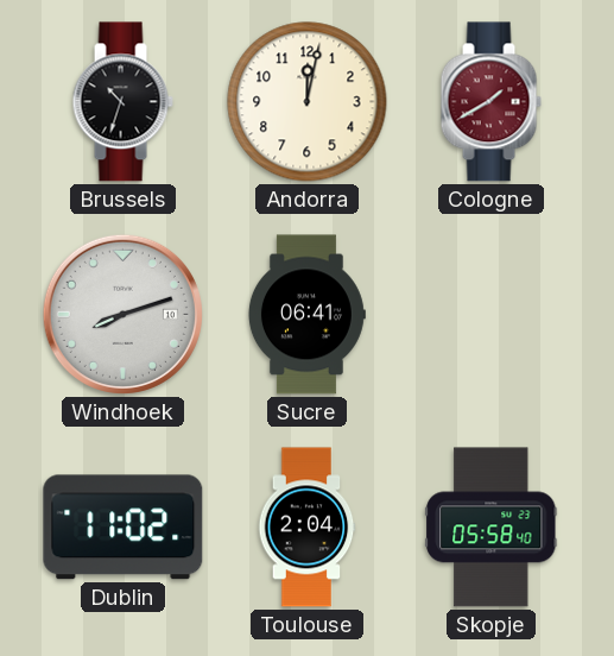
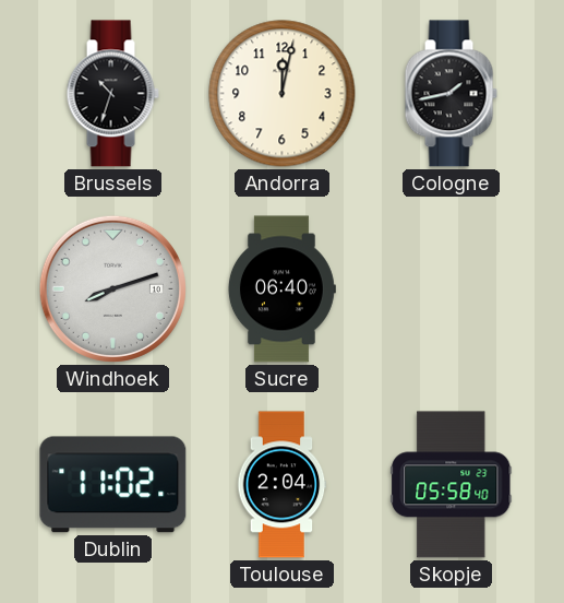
Cologne: 1:40 -> 1:43 (451, 94)
Cologne dial: burgundy -> black (451, 94)
Sucre: 06:41 -> 06:40 (281, 289)
